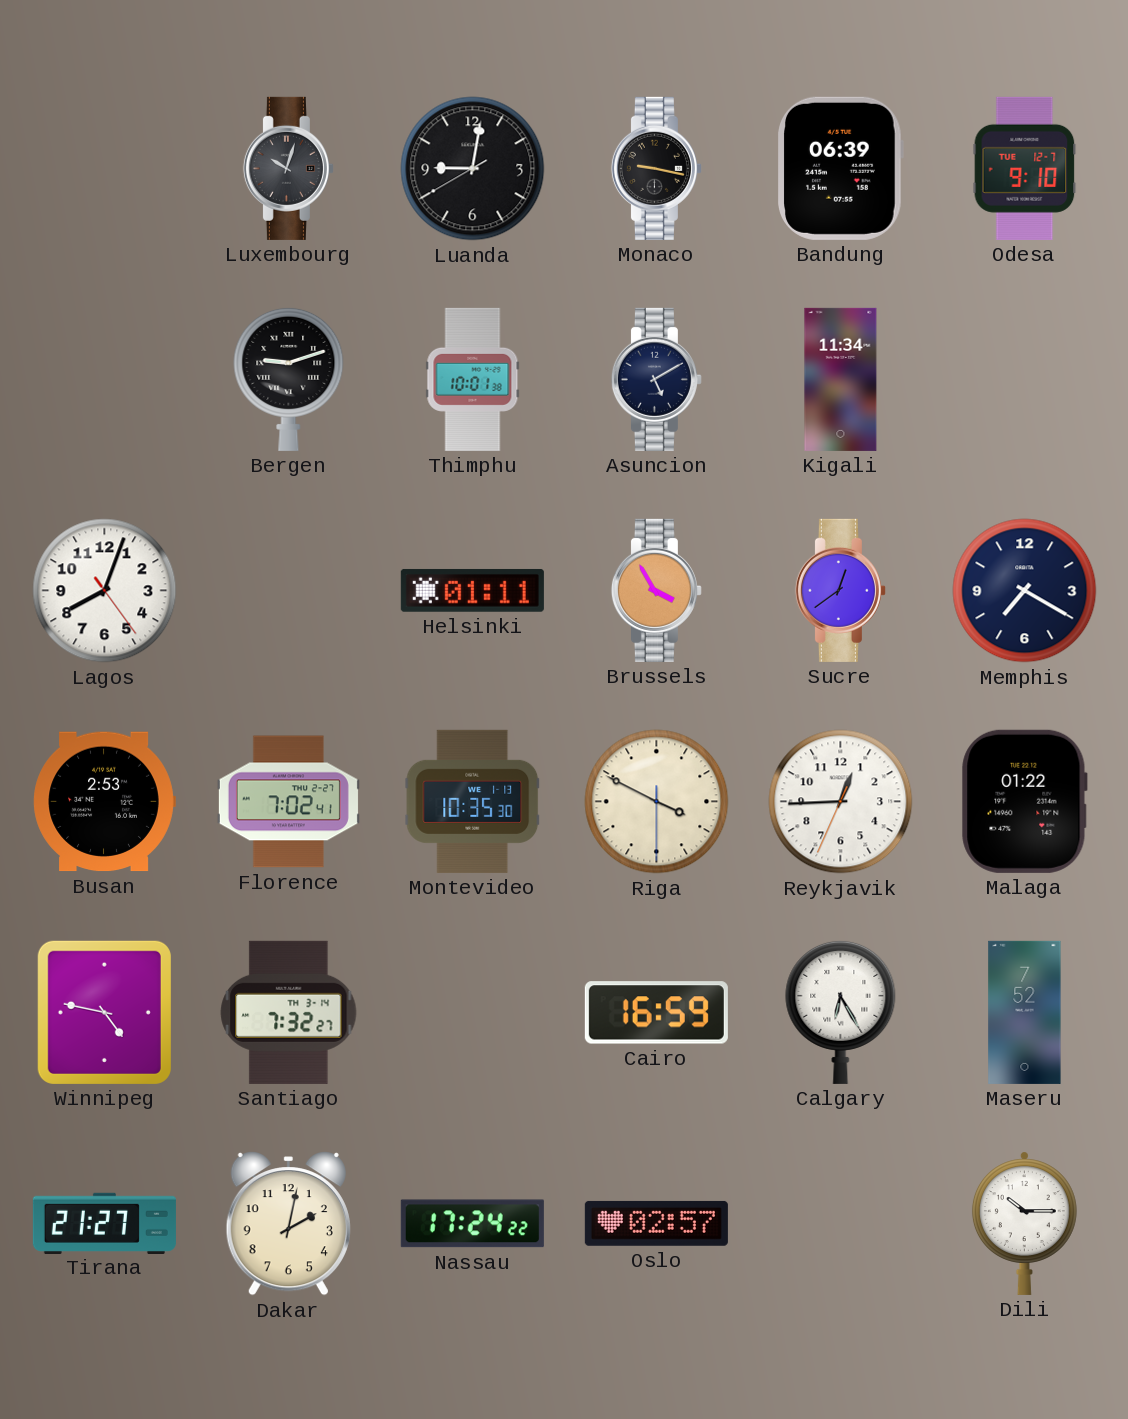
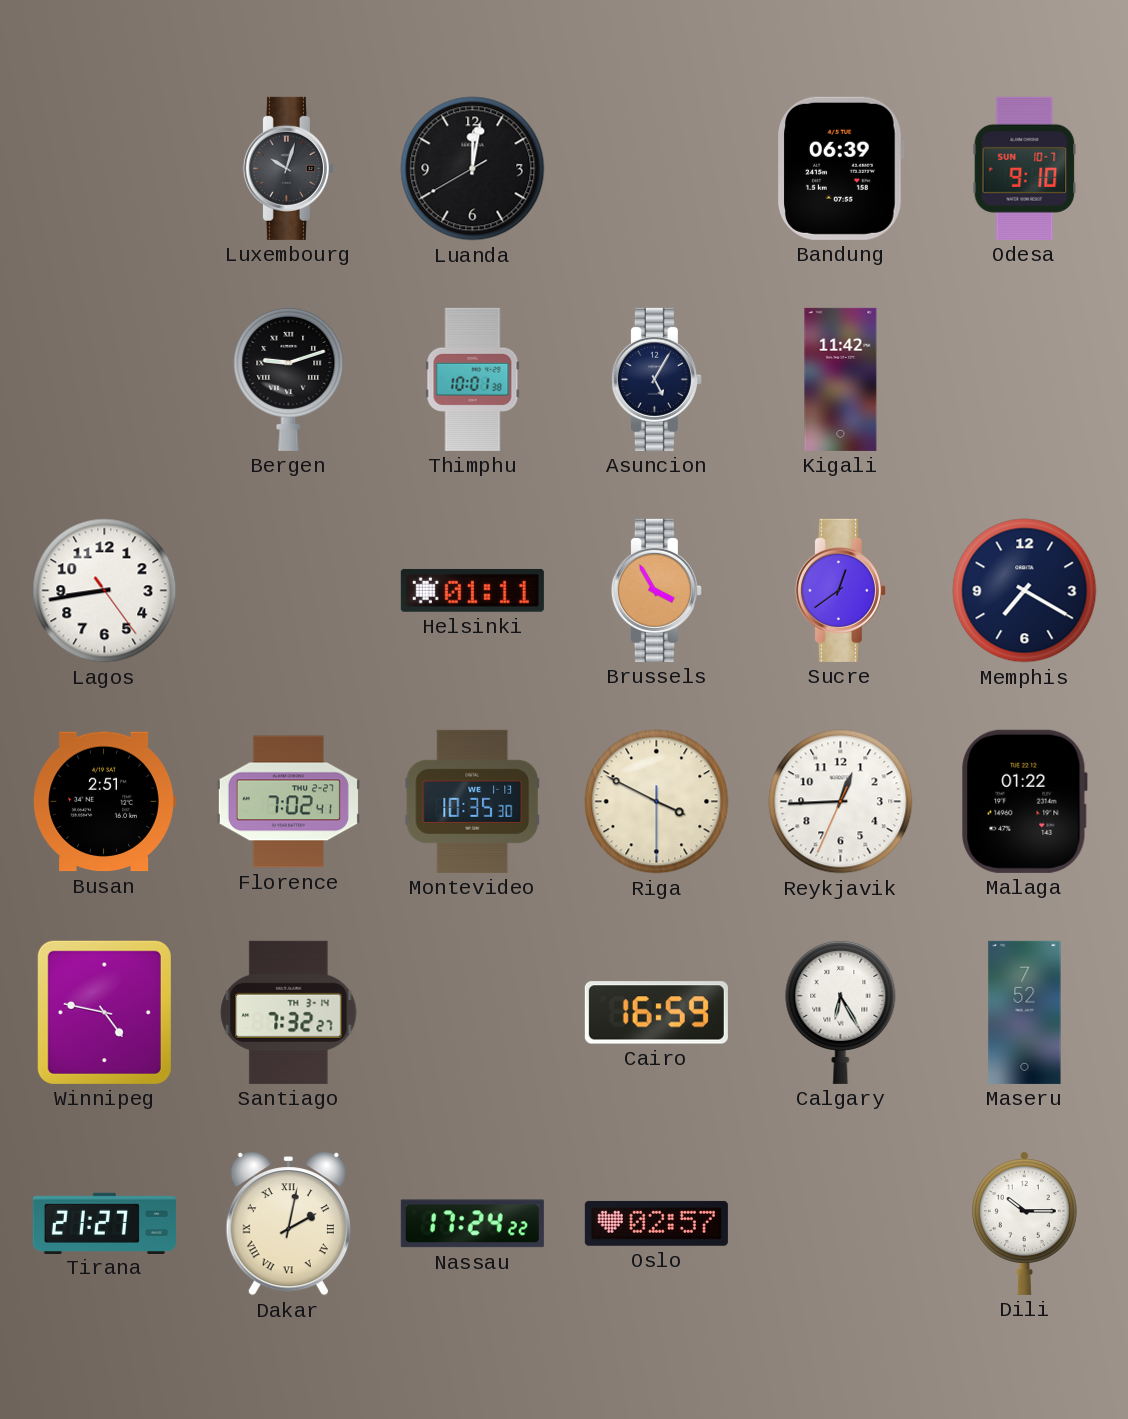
Luanda: 9:01 -> 12:01 (473, 169)
Monaco: 9:17 -> none (656, 168)
Odesa date: TUE 12-7 -> SUN 10-7 (1025, 168)
Asuncion: 5:10 -> 5:05 (656, 379)
Kigali: 11:34 -> 11:42 (841, 379)
Lagos: 8:03 -> 8:43 (105, 591)
Busan: 2:53 -> 2:51 (104, 802)
Dakar numerals: Arabic -> Roman (288, 1224)
